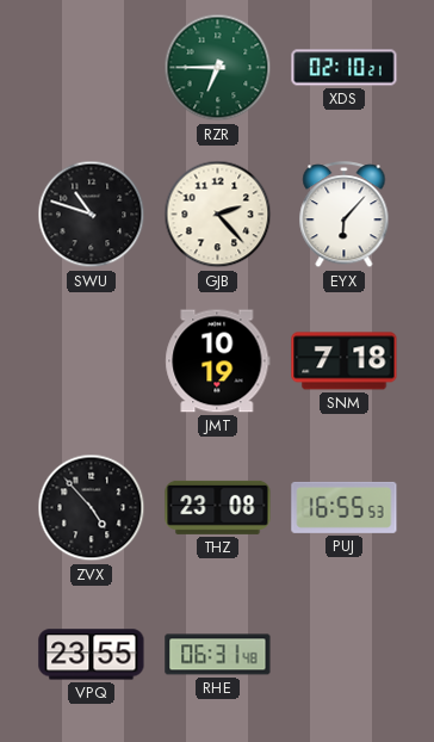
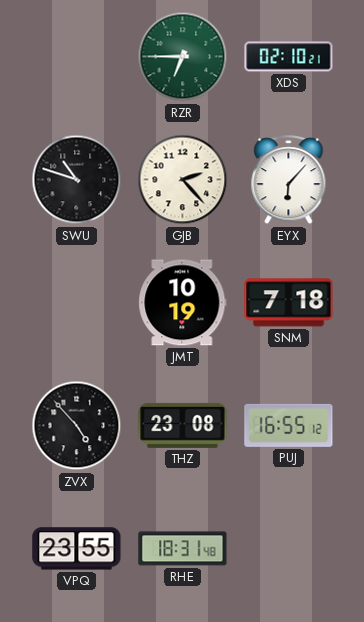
PUJ: 16:55:53 -> 16:55:12 (289, 425)
RHE: 06:31 -> 18:31 (183, 549)
